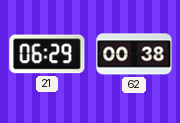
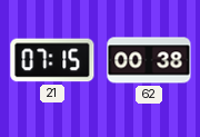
21: 06:29 -> 07:15 (52, 60)
